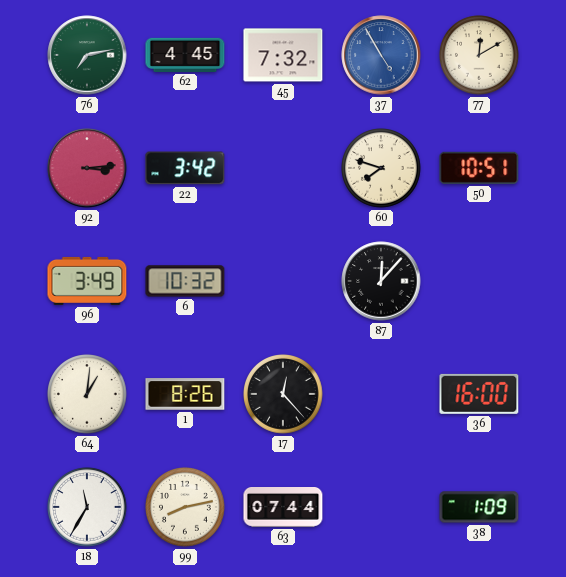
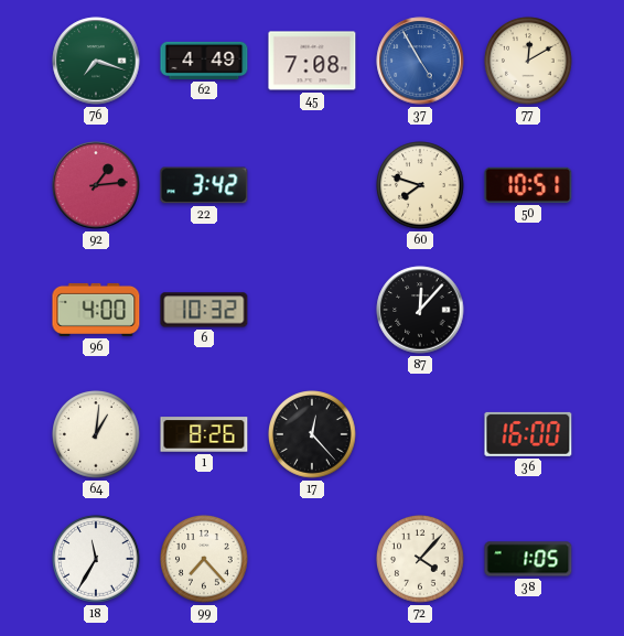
76: 7:13 -> 7:18 (96, 61)
62: 4:45 -> 4:49 (204, 61)
45: 7:32 -> 7:08 (312, 61)
92: 3:14 -> 1:14 (96, 185)
96: 3:49 -> 4:00 (96, 310)
99: 8:13 -> 7:23 (204, 559)
63: 07:44 -> none (283, 508)
72: none -> 4:07 (420, 559)
38: 1:09 -> 1:05 (528, 559)
